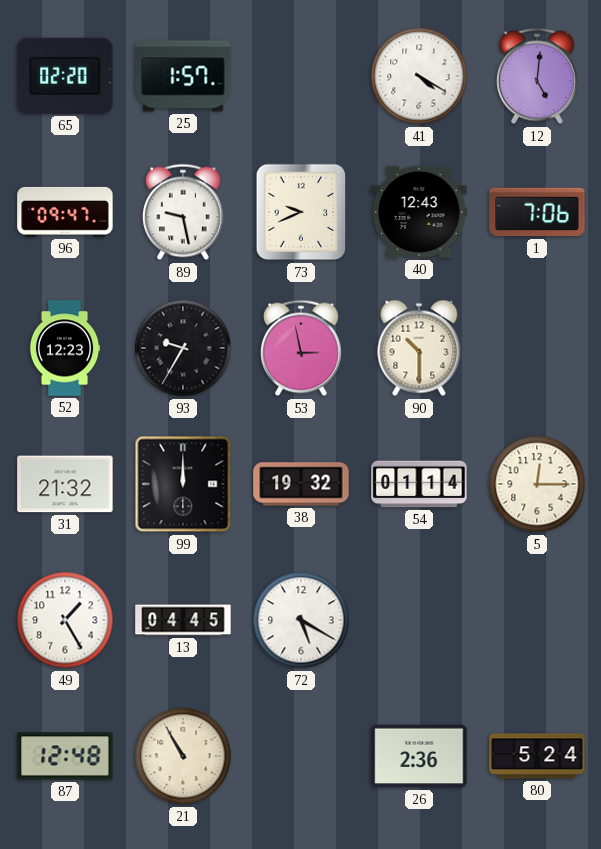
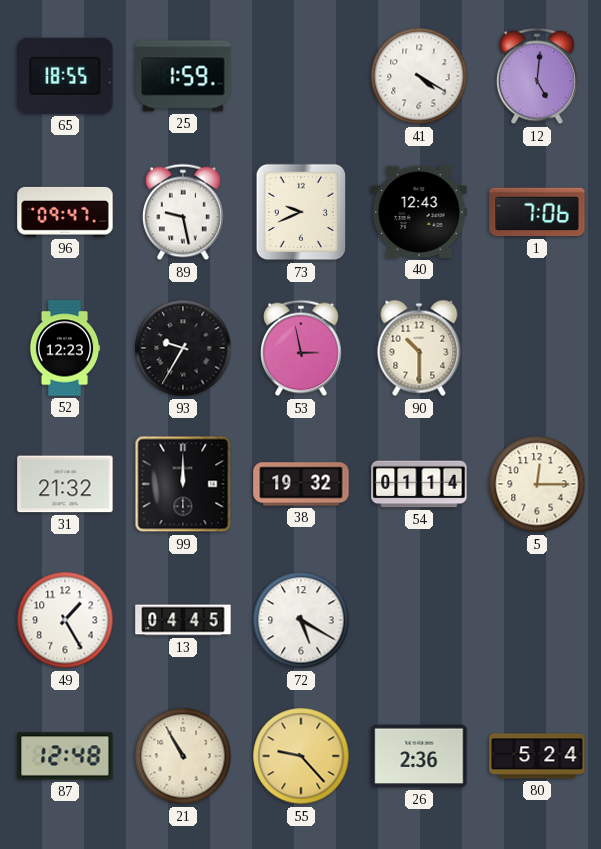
65: 02:20 -> 18:55 (65, 76)
25: 1:57 -> 1:59 (183, 76)
55: none -> 9:23 (301, 756)
